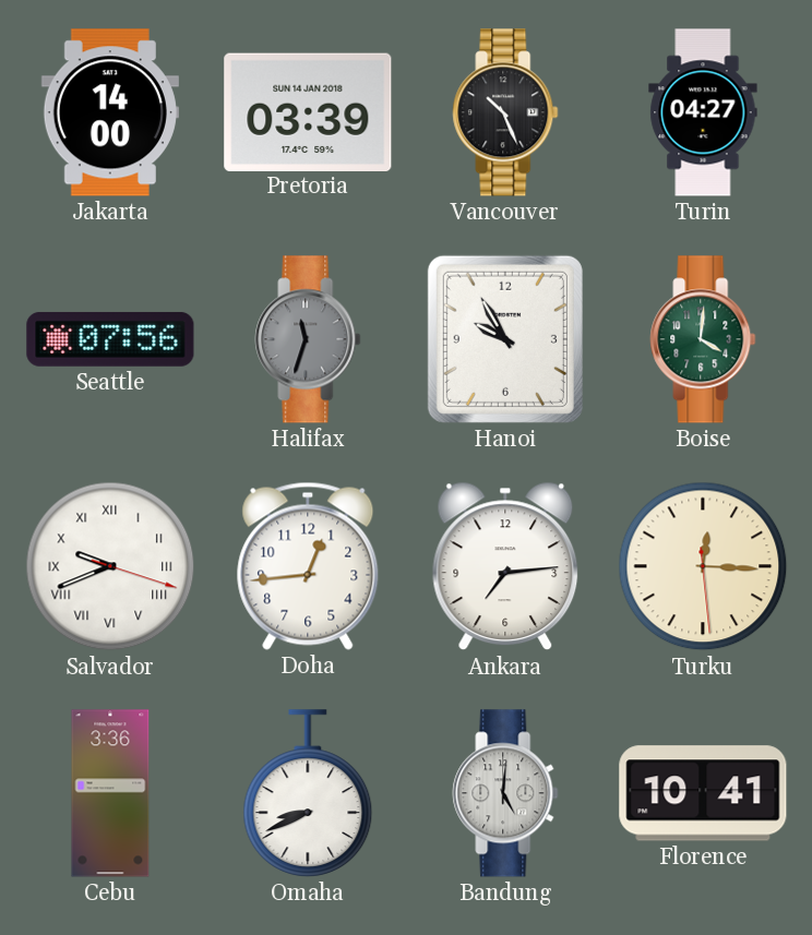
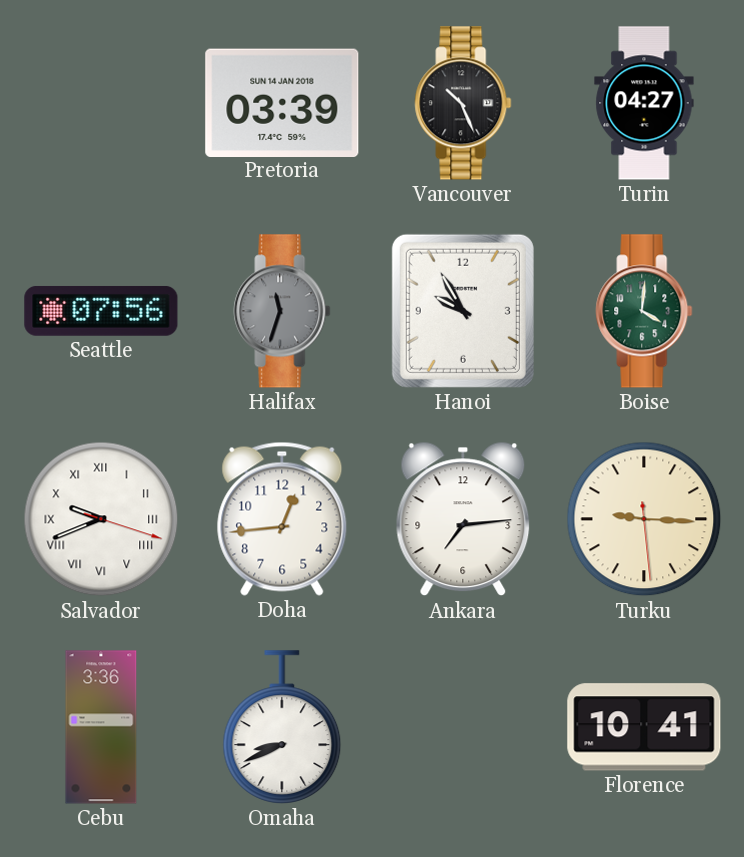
Jakarta: 14:00 -> none (110, 112)
Turku: 12:15 -> 9:15 (644, 519)
Bandung: 5:01 -> none (505, 793)
